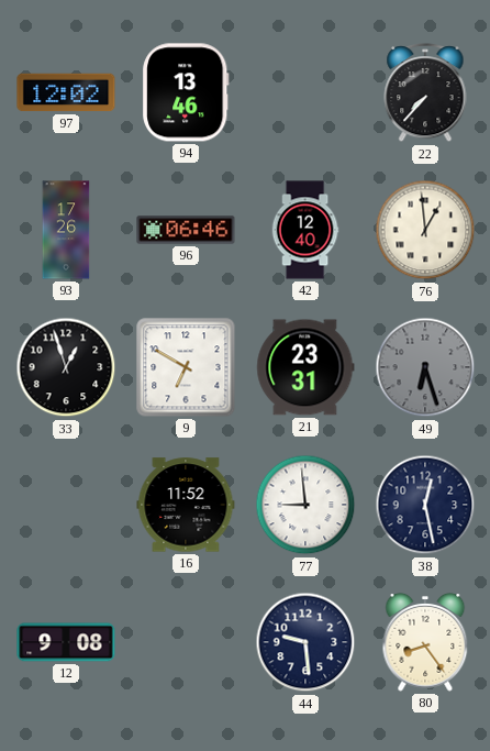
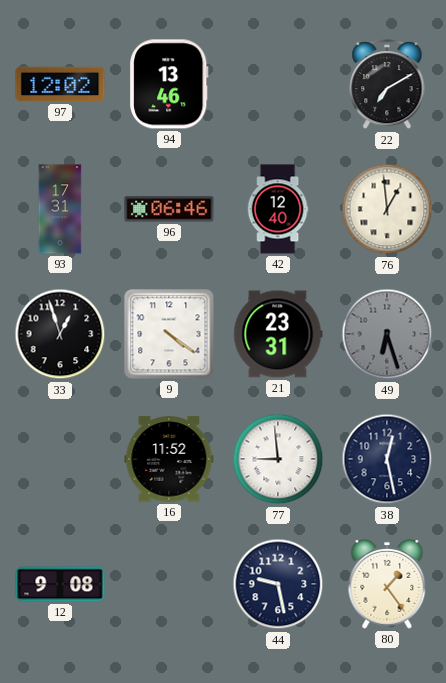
22: 7:37 -> 7:10 (387, 85)
93: 17:26 -> 17:31 (60, 209)
9: 6:50 -> 4:21 (169, 334)
44: 9:29 -> 9:28 (278, 584)
80: 8:24 -> 1:24 (387, 585)
